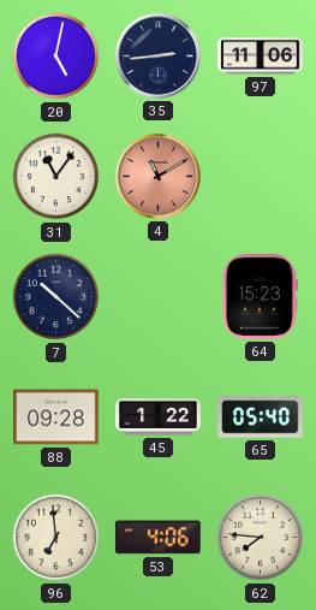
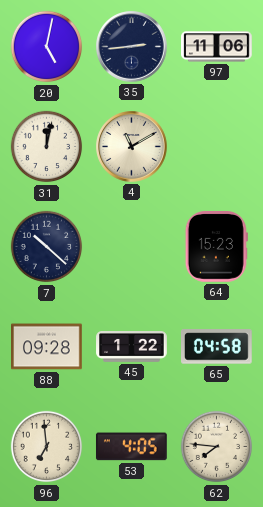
31: 11:06 -> 12:02 (47, 147)
4 dial: salmon -> cream (132, 147)
65: 05:40 -> 04:58 (217, 347)
53: 4:06 -> 4:05 (131, 447)
